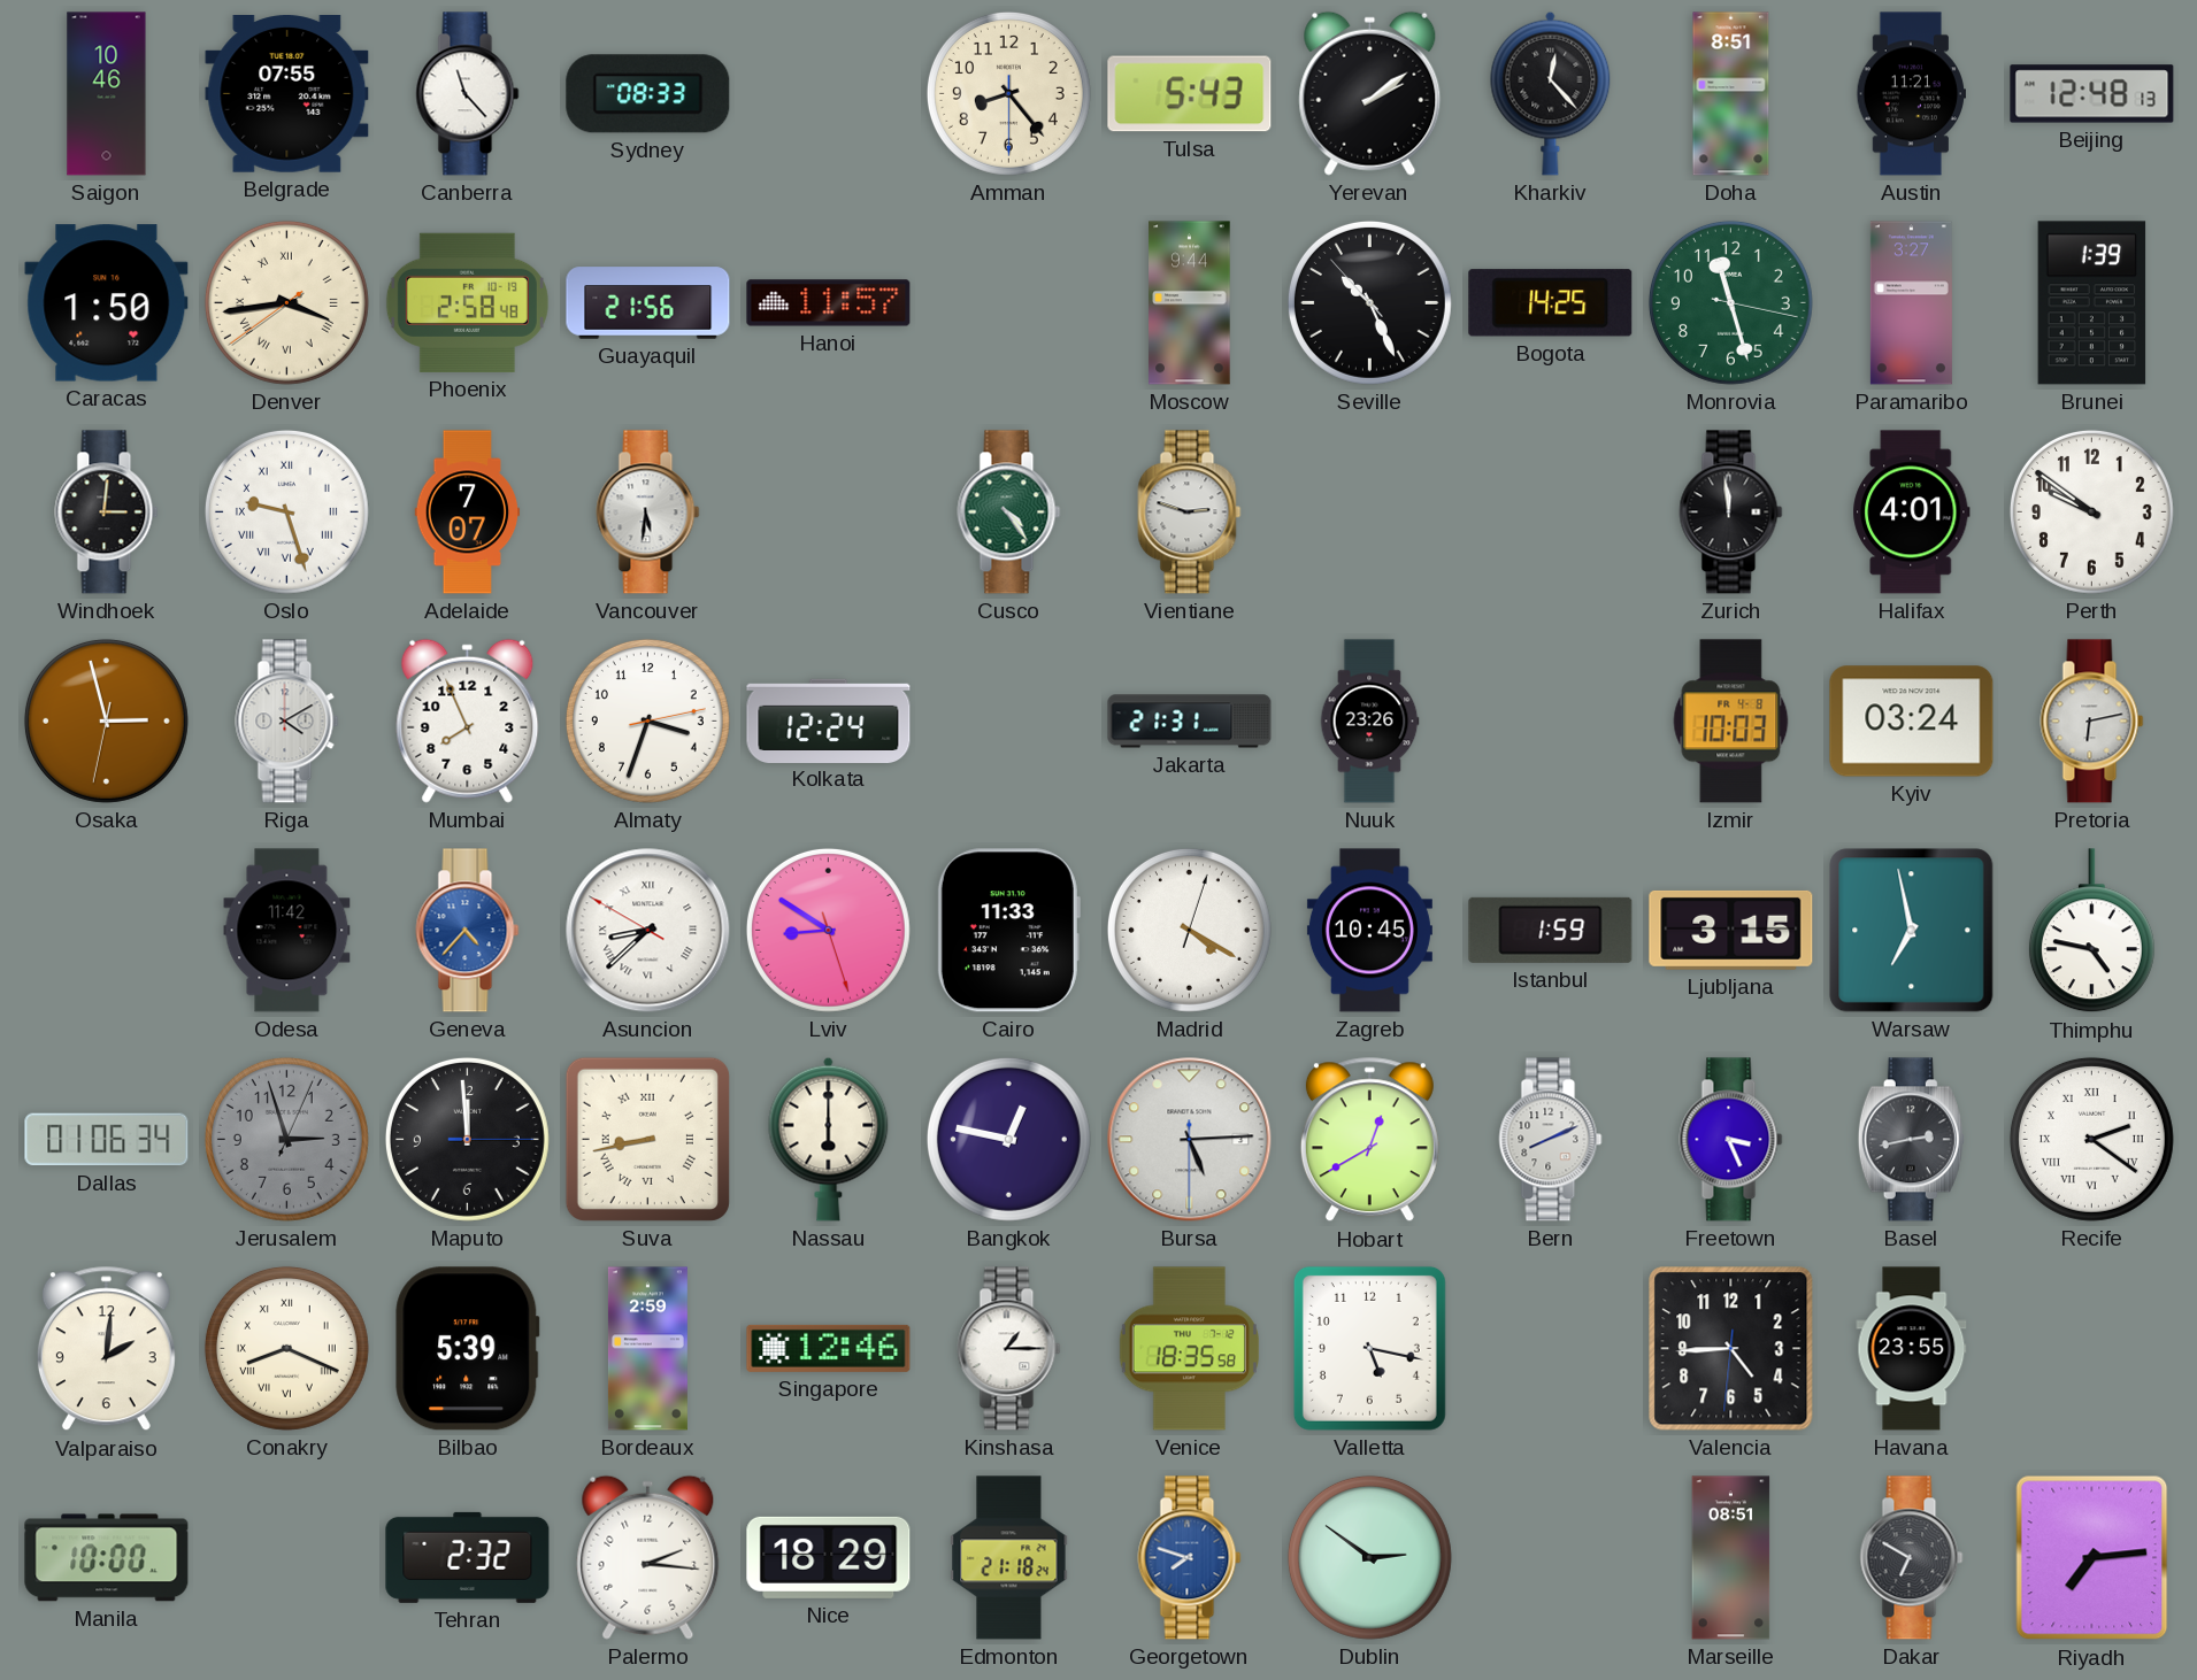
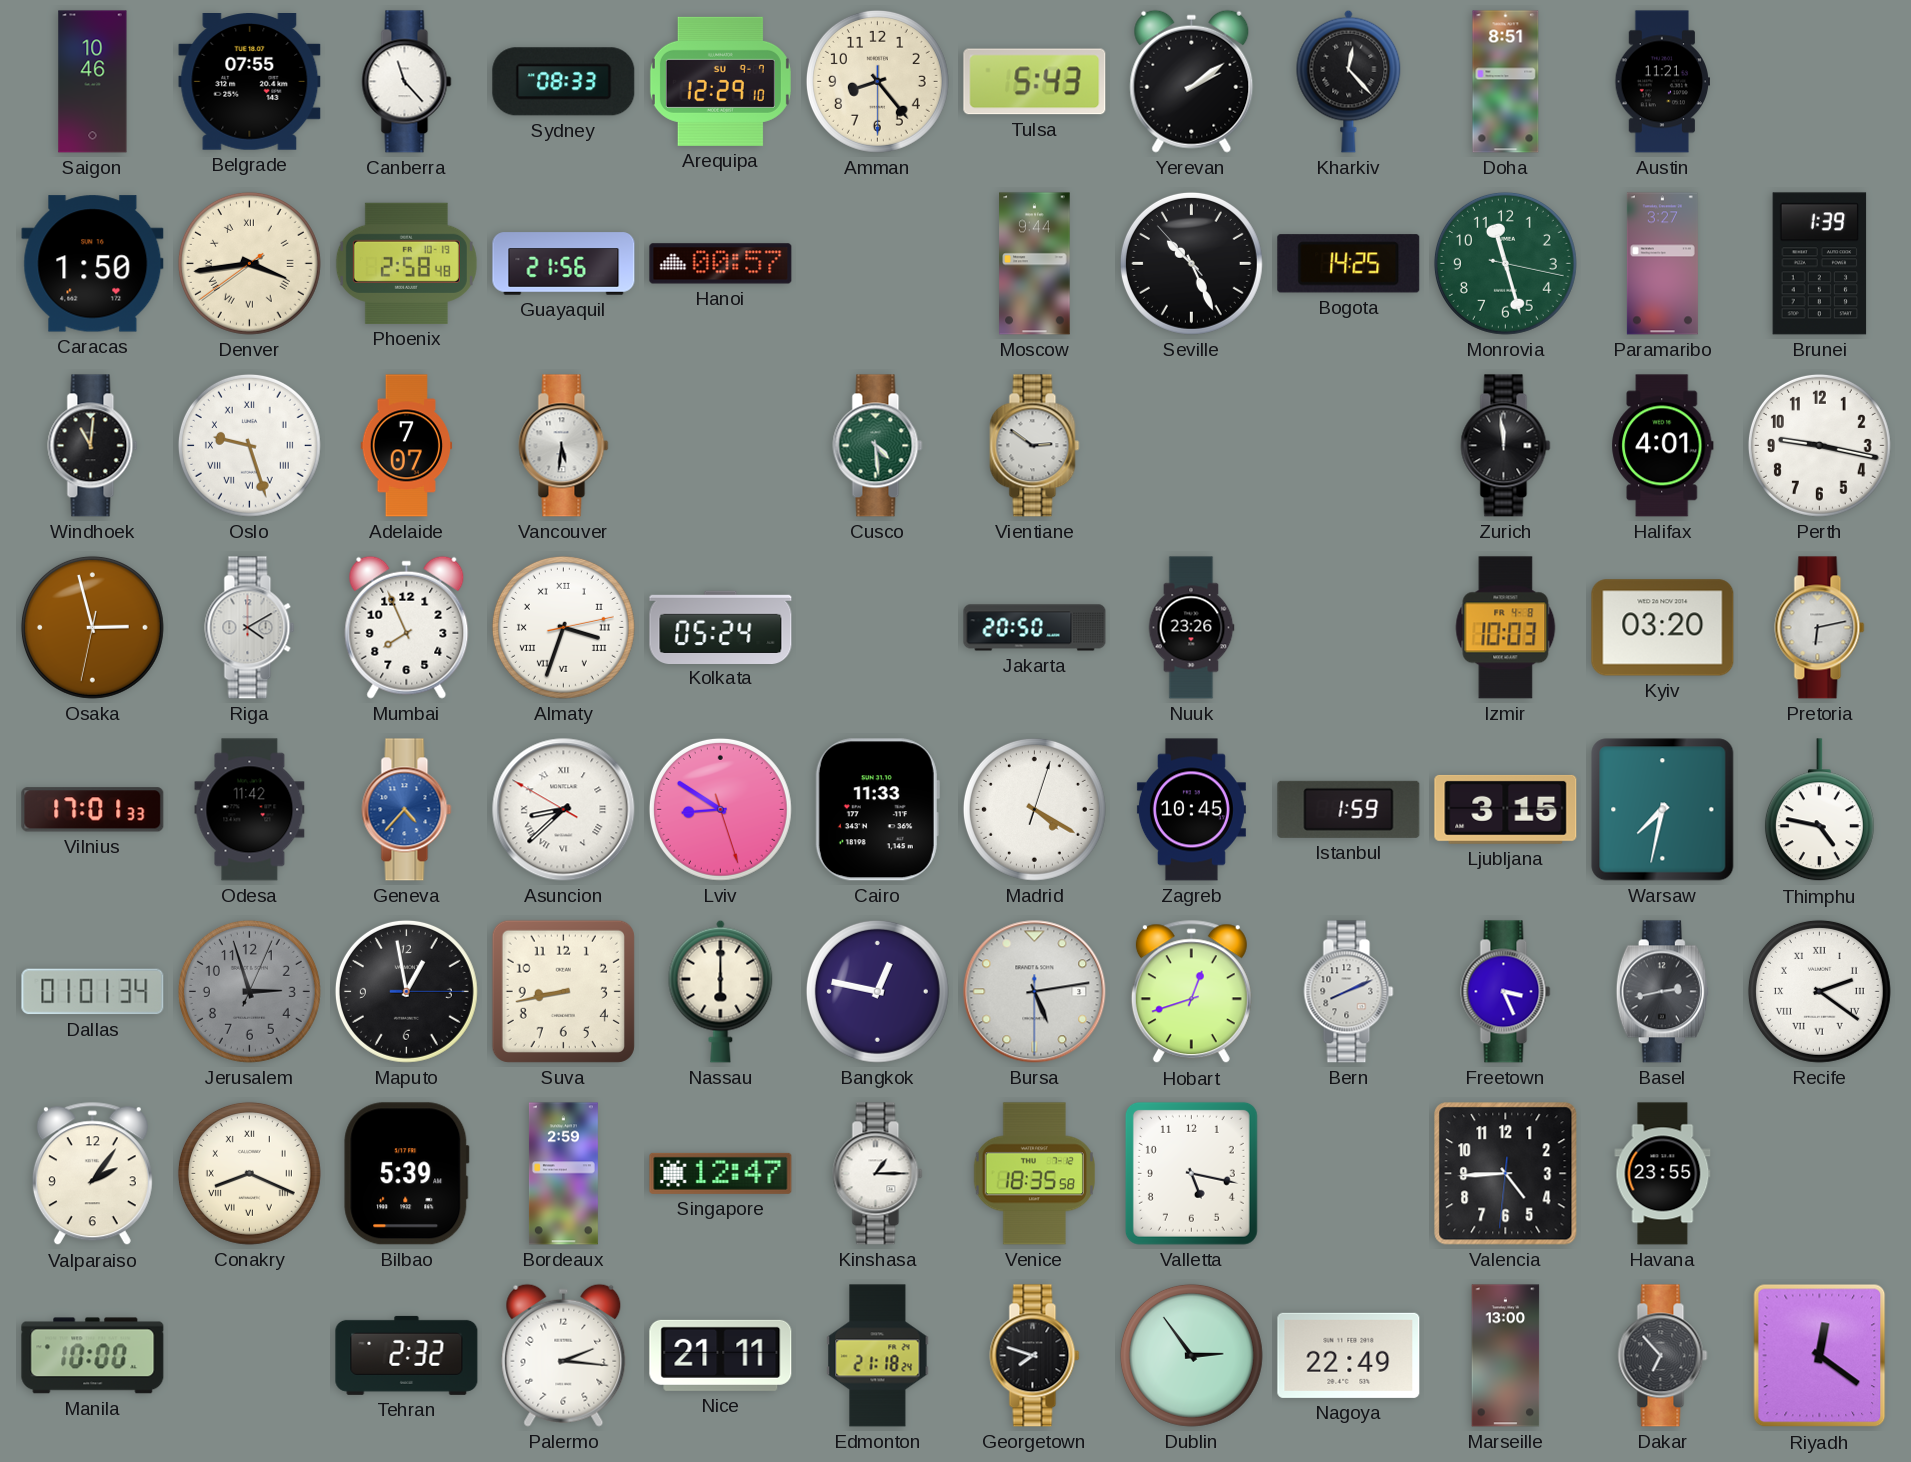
Arequipa: none -> 12:29 (720, 81)
Beijing: 12:48 -> none (2092, 94)
Hanoi: 11:57 -> 00:57 (721, 264)
Windhoek: 3:01 -> 11:01 (93, 446)
Cusco: 4:24 -> 4:29 (878, 446)
Vientiane: 2:48 -> 2:51 (1035, 446)
Perth: 9:51 -> 9:17 (1819, 445)
Almaty numerals: Arabic -> Roman (563, 627)
Kolkata: 12:24 -> 05:24 (721, 627)
Jakarta: 21:31 -> 20:50 (1035, 628)
Kyiv: 03:24 -> 03:20 (1663, 628)
Vilnius: none -> 17:01 (93, 810)
Warsaw: 6:58 -> 7:32 (1663, 810)
Dallas: 01:06 -> 01:01 (93, 992)
Maputo: 11:59 -> 12:58 (406, 991)
Suva numerals: Roman -> Arabic (563, 991)
Bursa: 5:14 -> 5:13 (1035, 992)
Hobart: 12:40 -> 12:42 (1191, 992)
Valparaiso: 2:01 -> 2:06 (92, 1174)
Singapore: 12:46 -> 12:47 (721, 1173)
Nice: 18:29 -> 21:11 (721, 1355)
Georgetown dial: blue -> black (1035, 1356)
Dublin: 2:51 -> 2:54 (1191, 1355)
Nagoya: none -> 22:49 (1349, 1355)
Marseille: 08:51 -> 13:00 (1506, 1356)
Dakar: 6:50 -> 6:53 (1663, 1356)
Riyadh: 7:14 -> 12:21 (1820, 1356)
